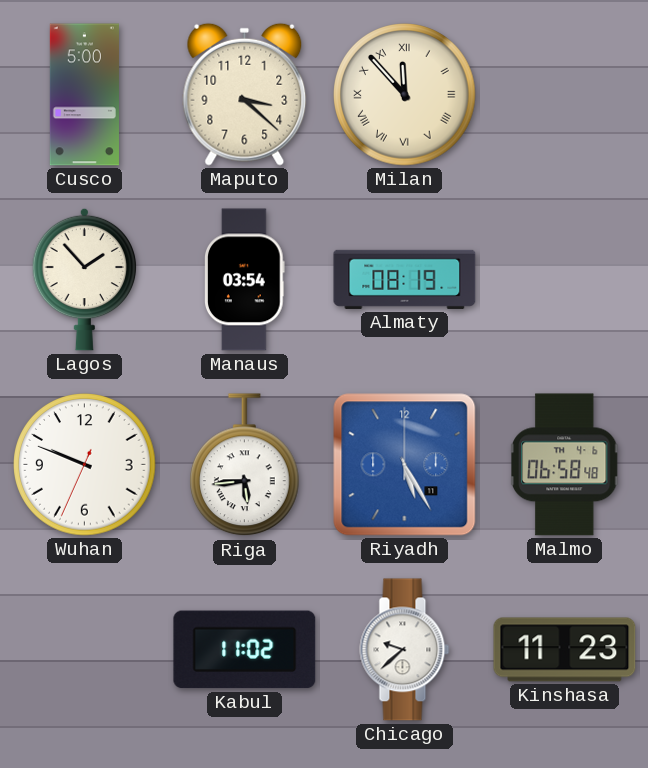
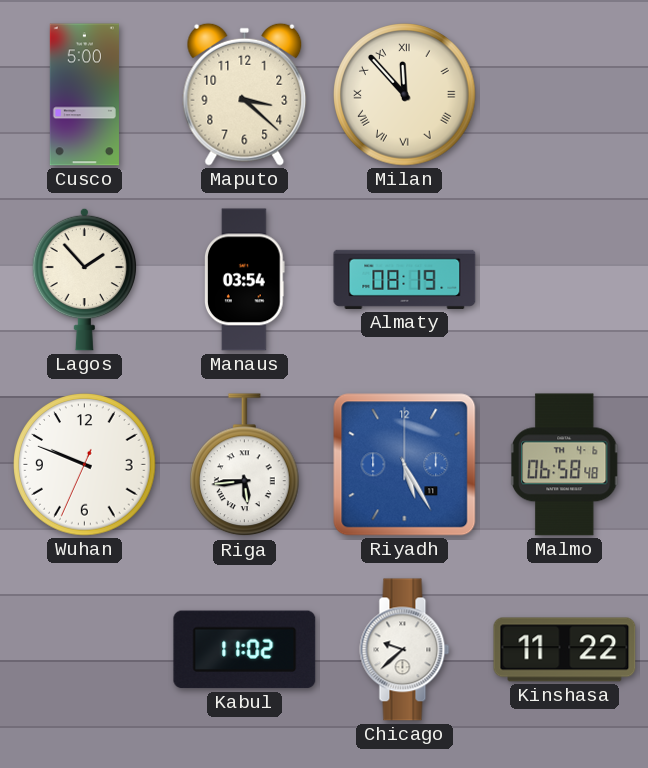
Kinshasa: 11:23 -> 11:22 (565, 650)
